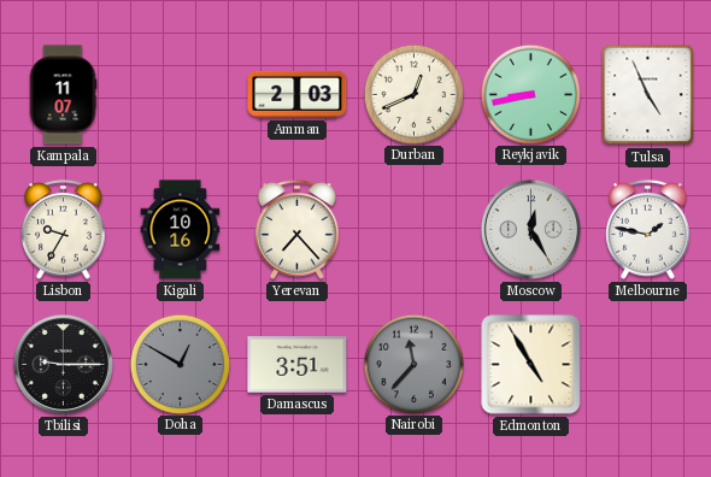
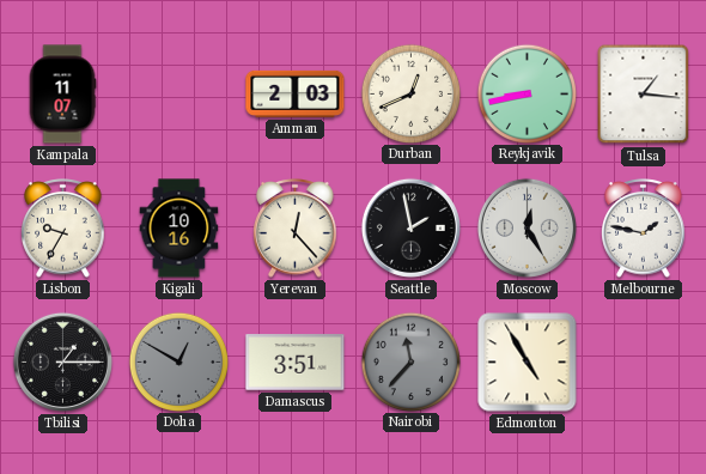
Tulsa: 4:56 -> 1:16 (644, 95)
Yerevan: 7:23 -> 12:23 (296, 229)
Seattle: none -> 1:58 (410, 227)
Tbilisi: 9:15 -> 1:15 (62, 361)
